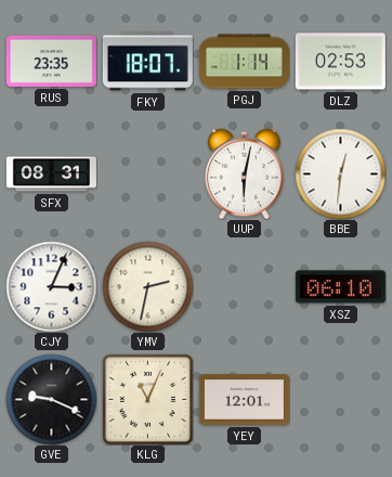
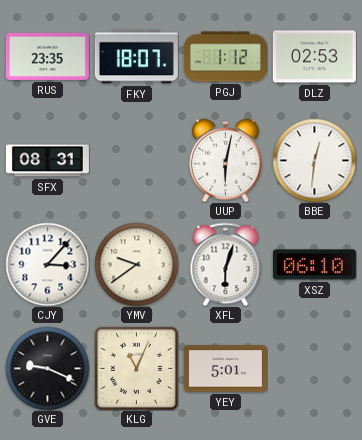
PGJ: 1:14 -> 1:12 (225, 57)
CJY: 3:04 -> 3:07 (47, 264)
YMV: 2:32 -> 9:39 (136, 264)
XFL: none -> 6:03 (226, 264)
YEY: 12:01 -> 5:01 (225, 369)
